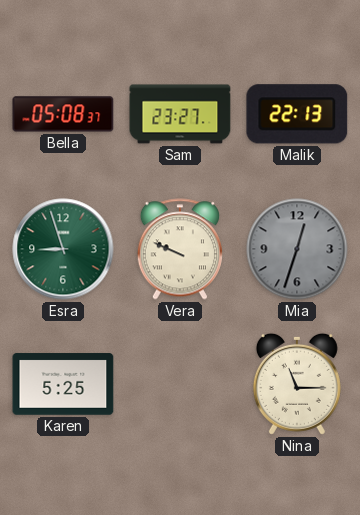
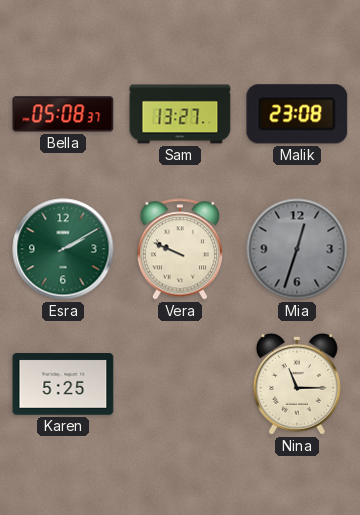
Sam: 23:27 -> 13:27 (180, 114)
Malik: 22:13 -> 23:08 (297, 114)
Esra: 8:57 -> 2:10 (63, 249)
